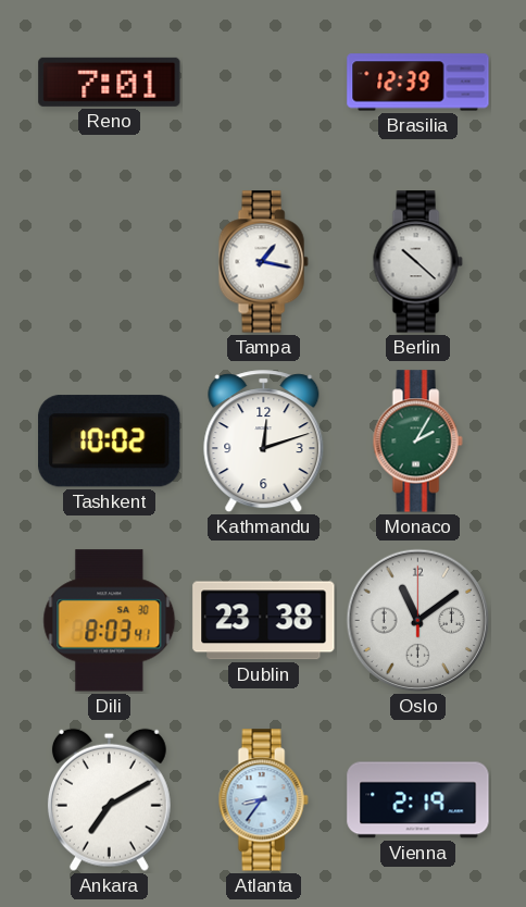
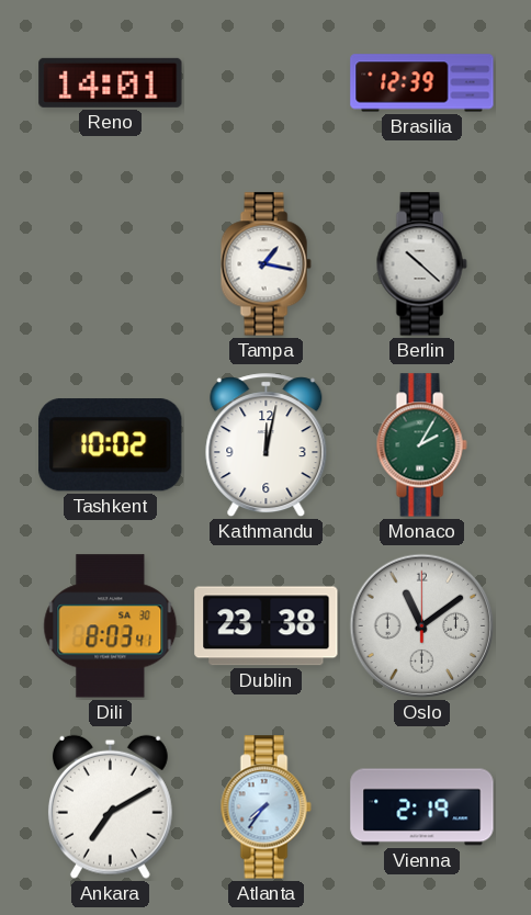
Reno: 7:01 -> 14:01 (111, 82)
Kathmandu: 12:12 -> 12:02 (267, 445)
Atlanta: 8:36 -> 7:36 (265, 807)
